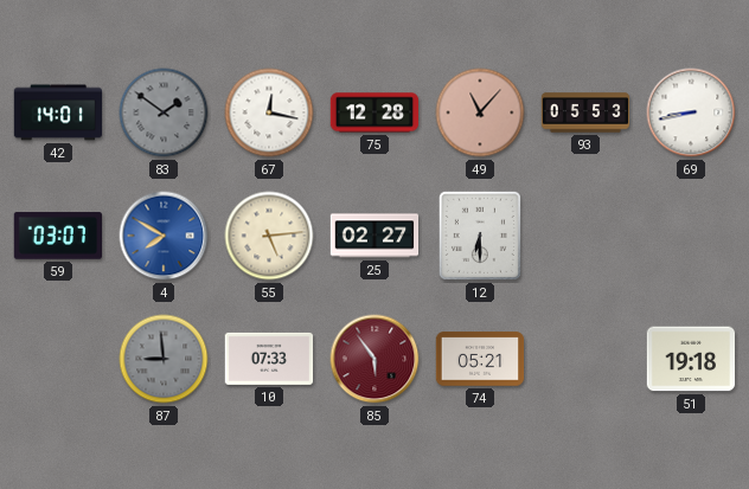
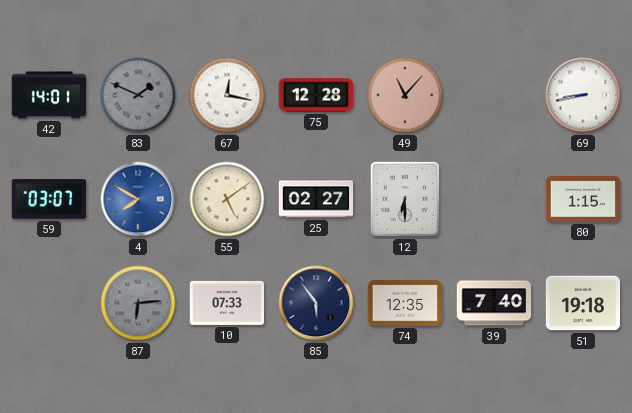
83: 1:51 -> 1:49 (138, 95)
93: 05:53 -> none (585, 112)
55: 5:14 -> 5:09 (227, 199)
80: none -> 1:15 (583, 199)
87: 8:59 -> 6:14 (138, 303)
85 dial: burgundy -> navy (316, 303)
74: 05:21 -> 12:35 (405, 303)
39: none -> 7:40 (494, 303)
